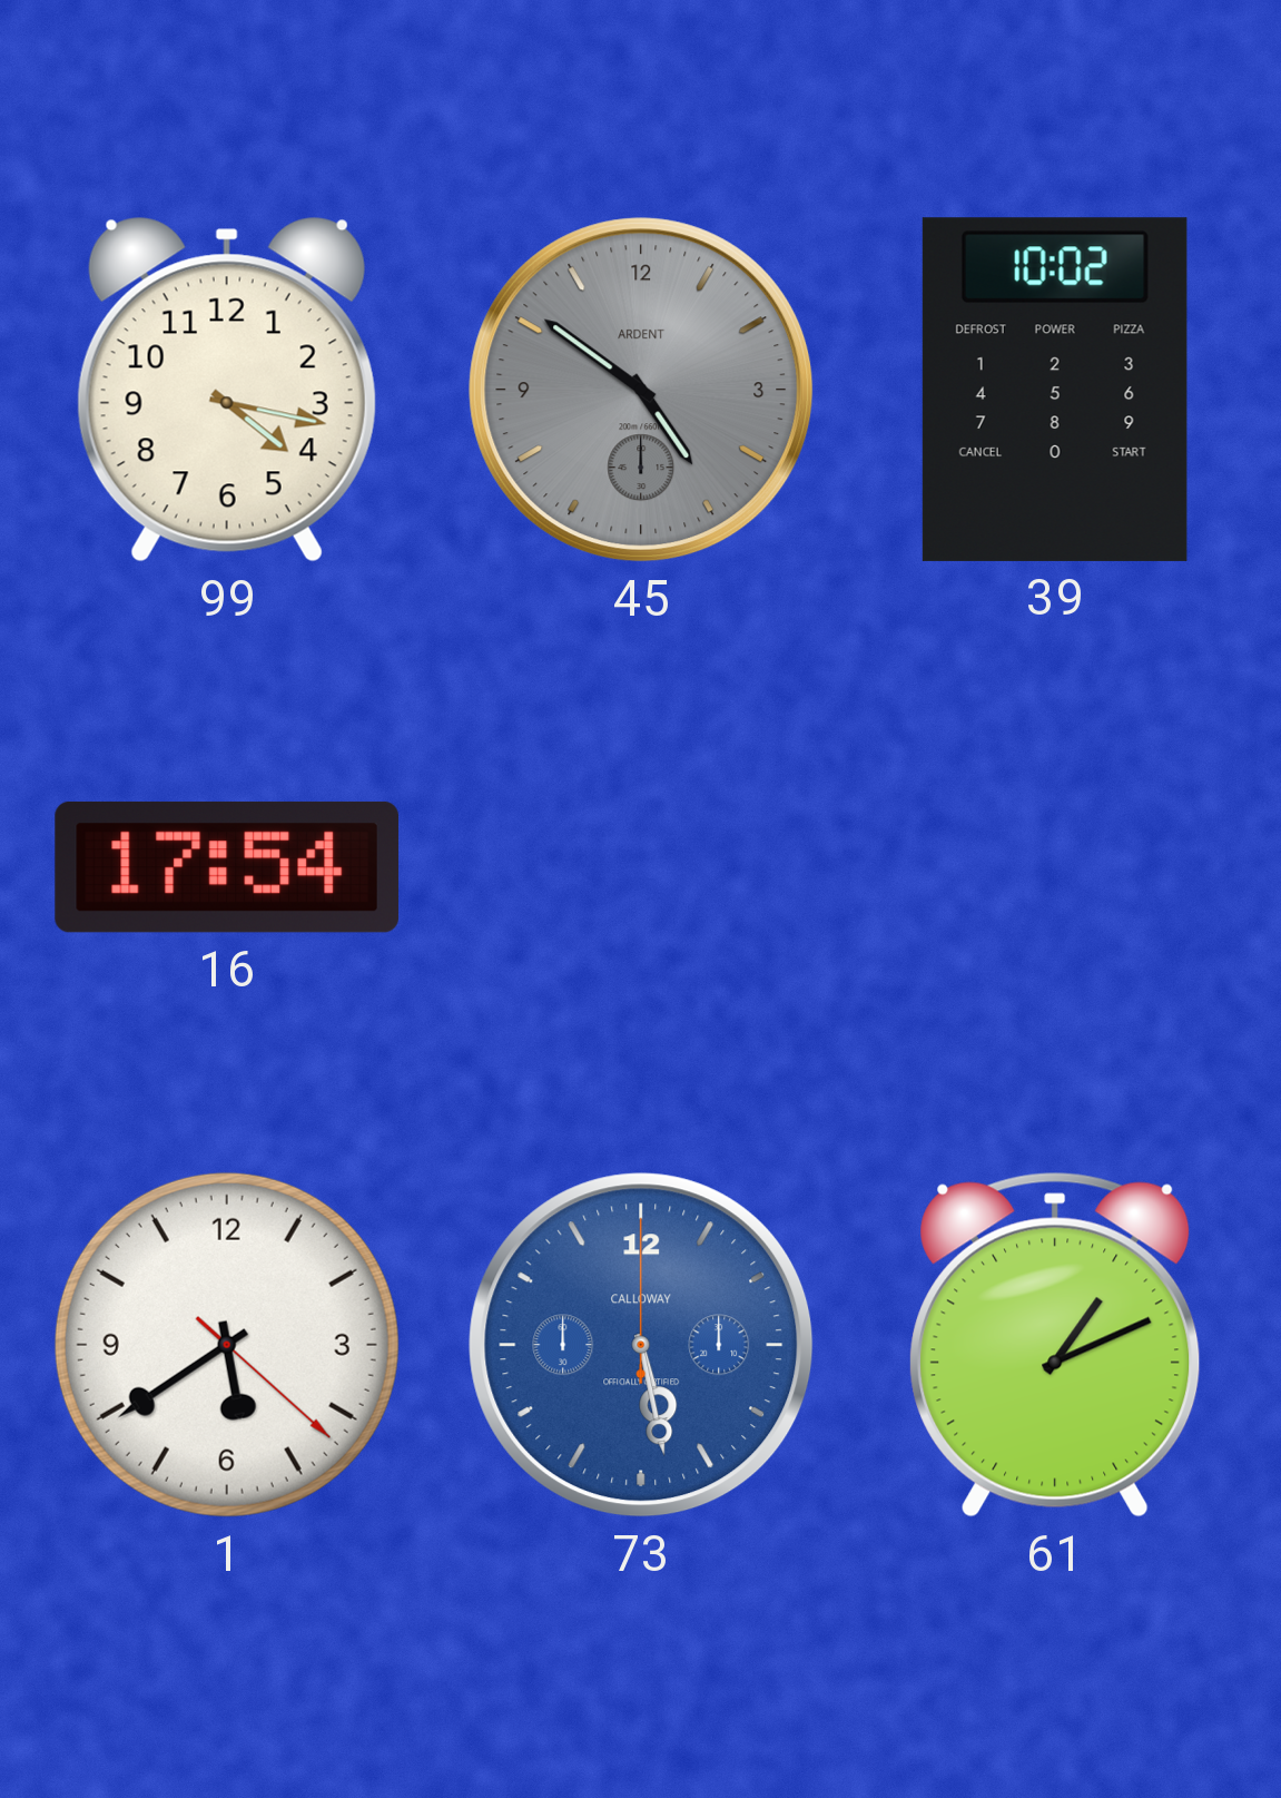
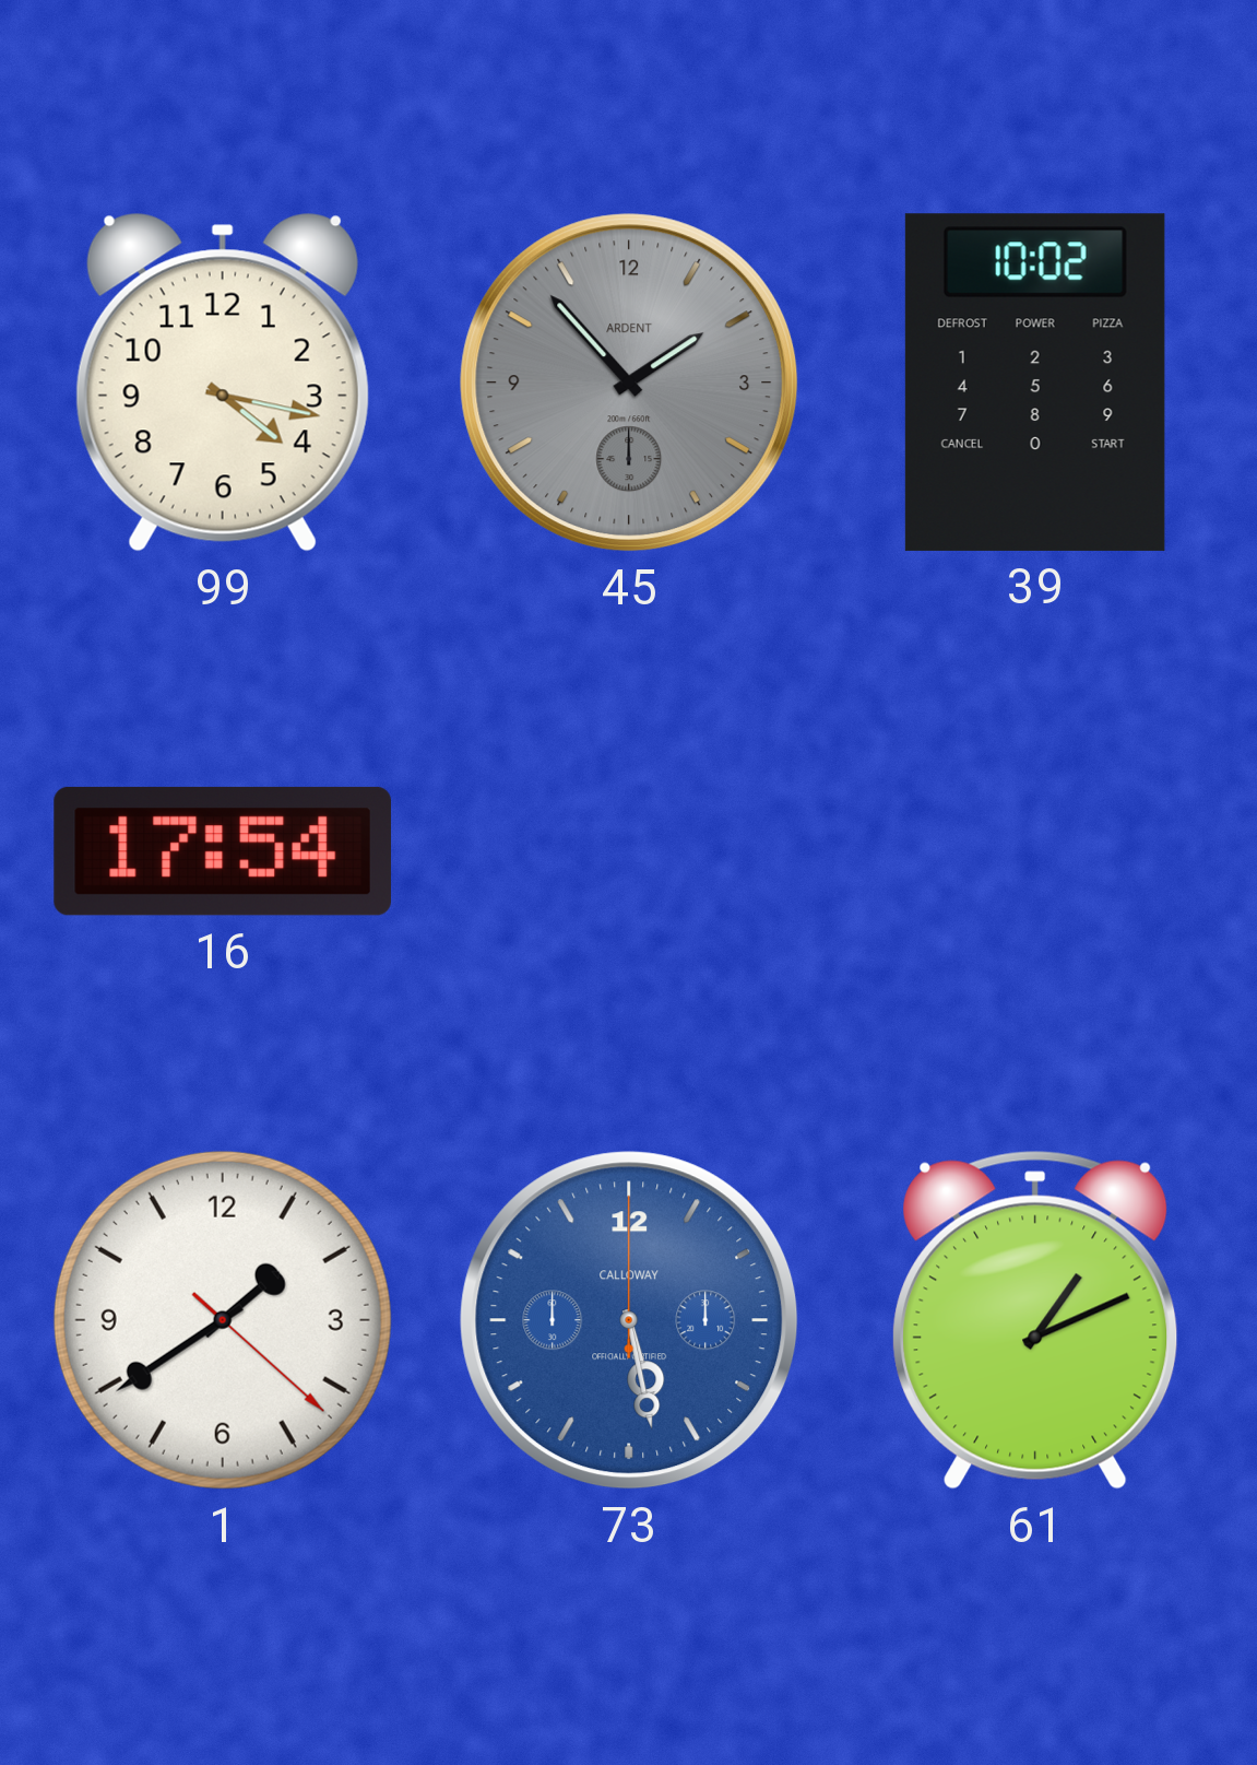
45: 4:51 -> 1:53 (629, 383)
1: 5:39 -> 1:39 (223, 1320)
